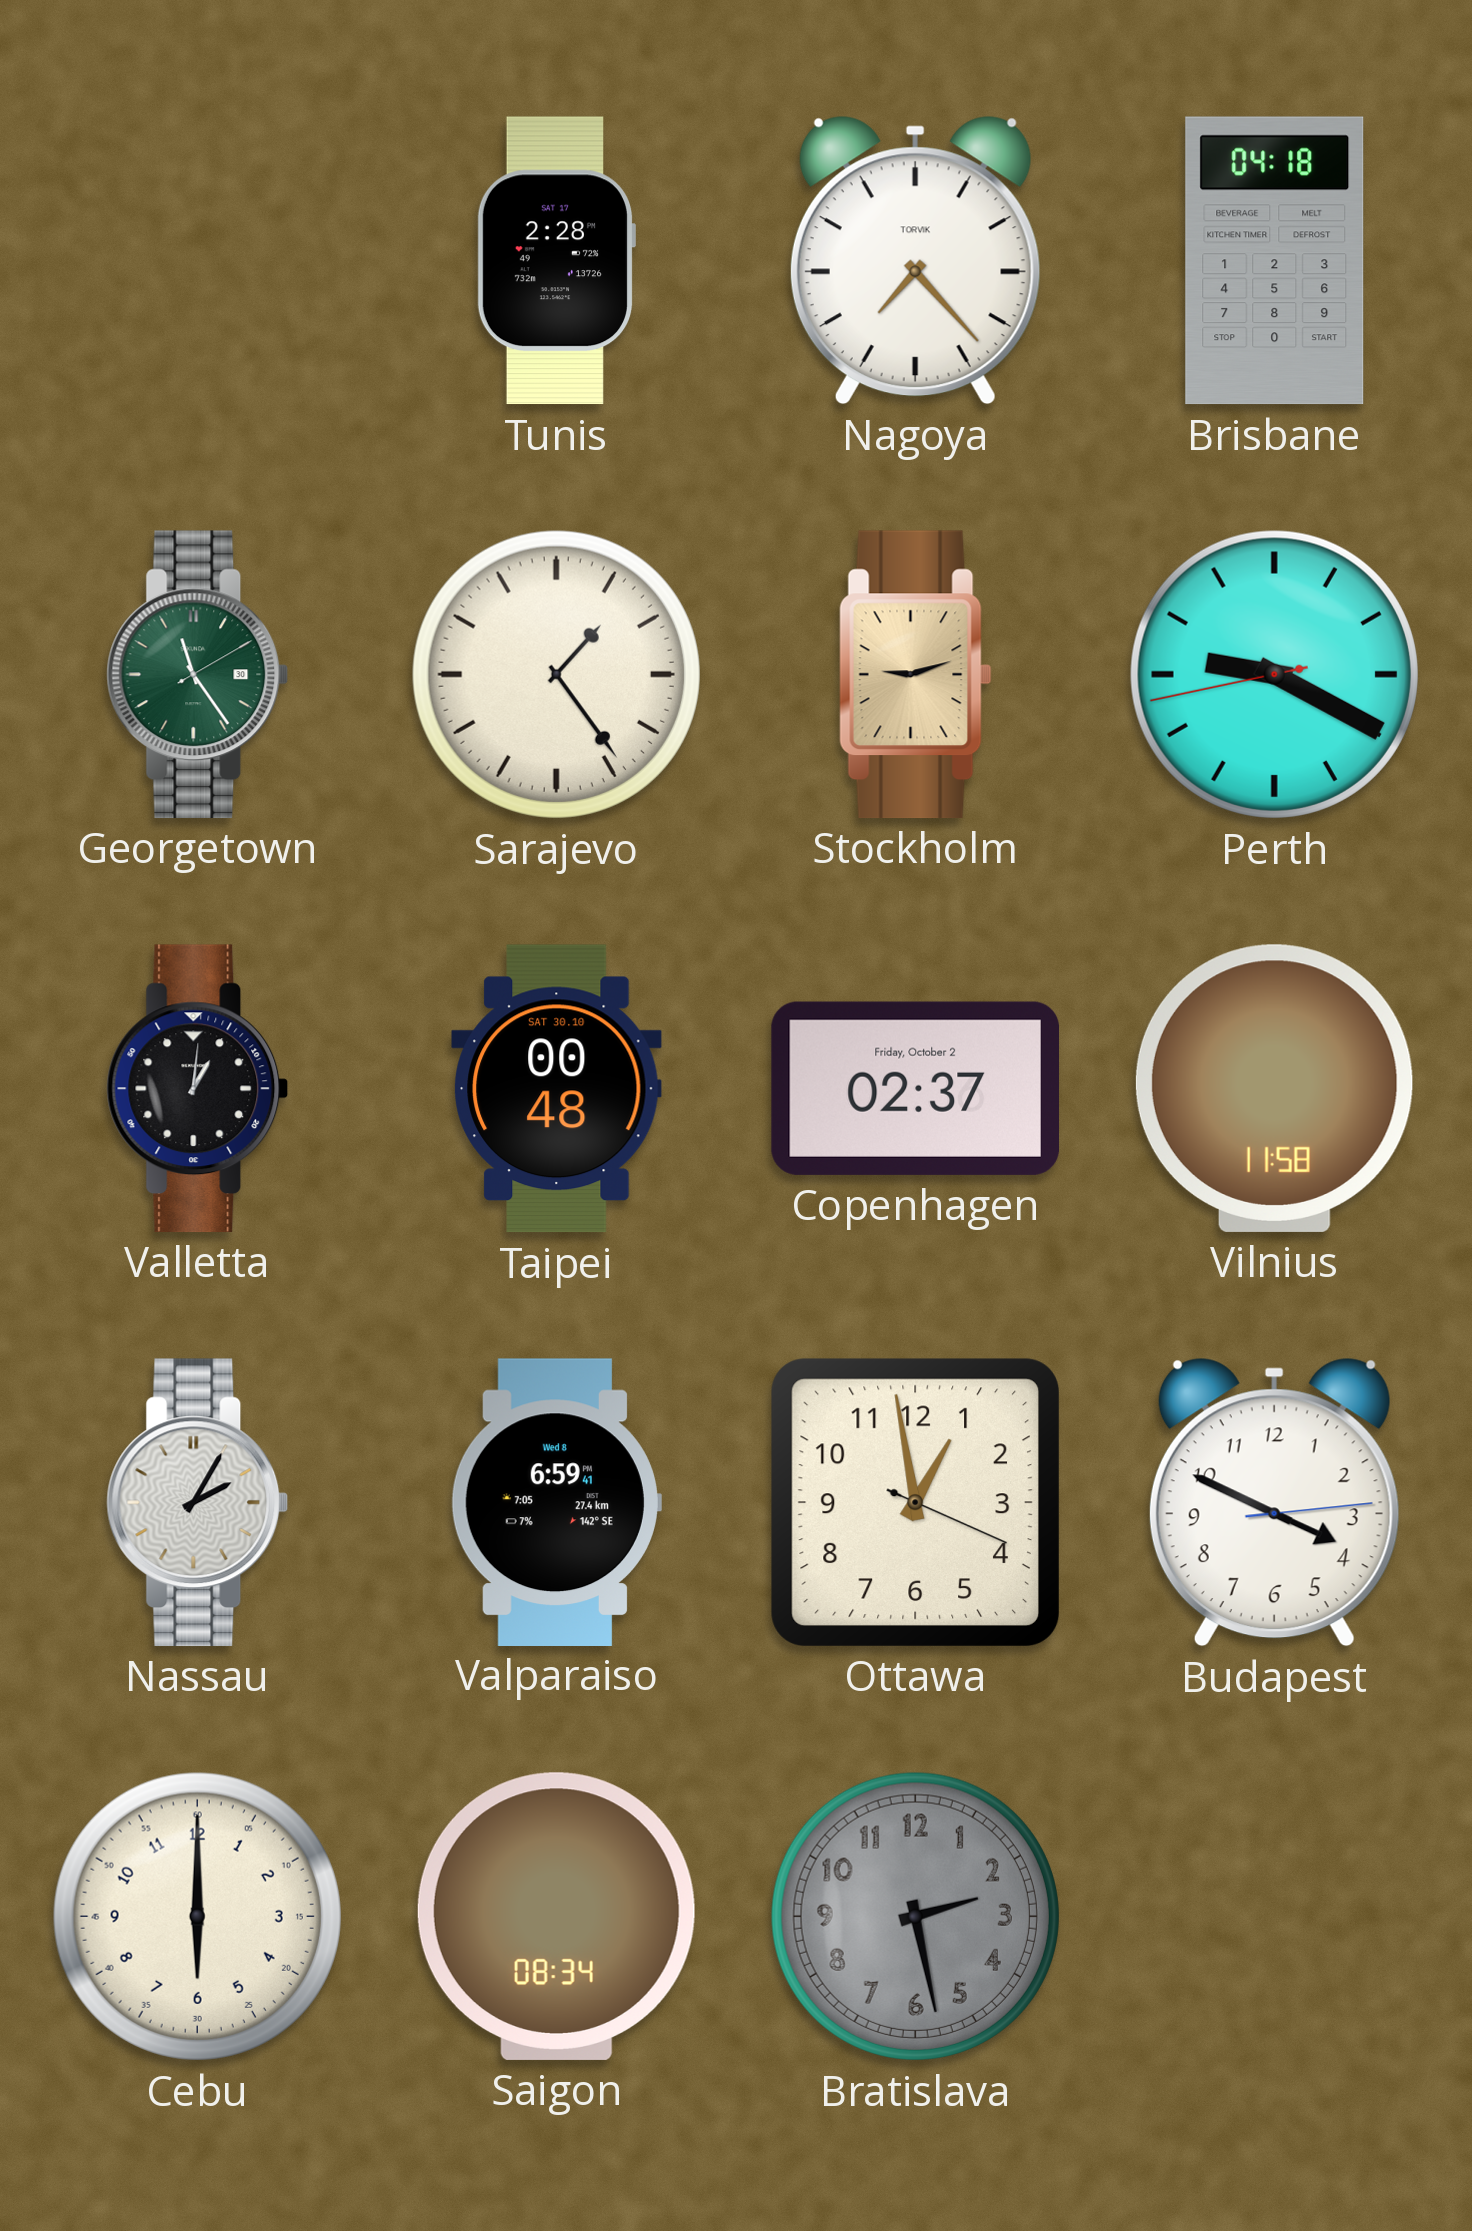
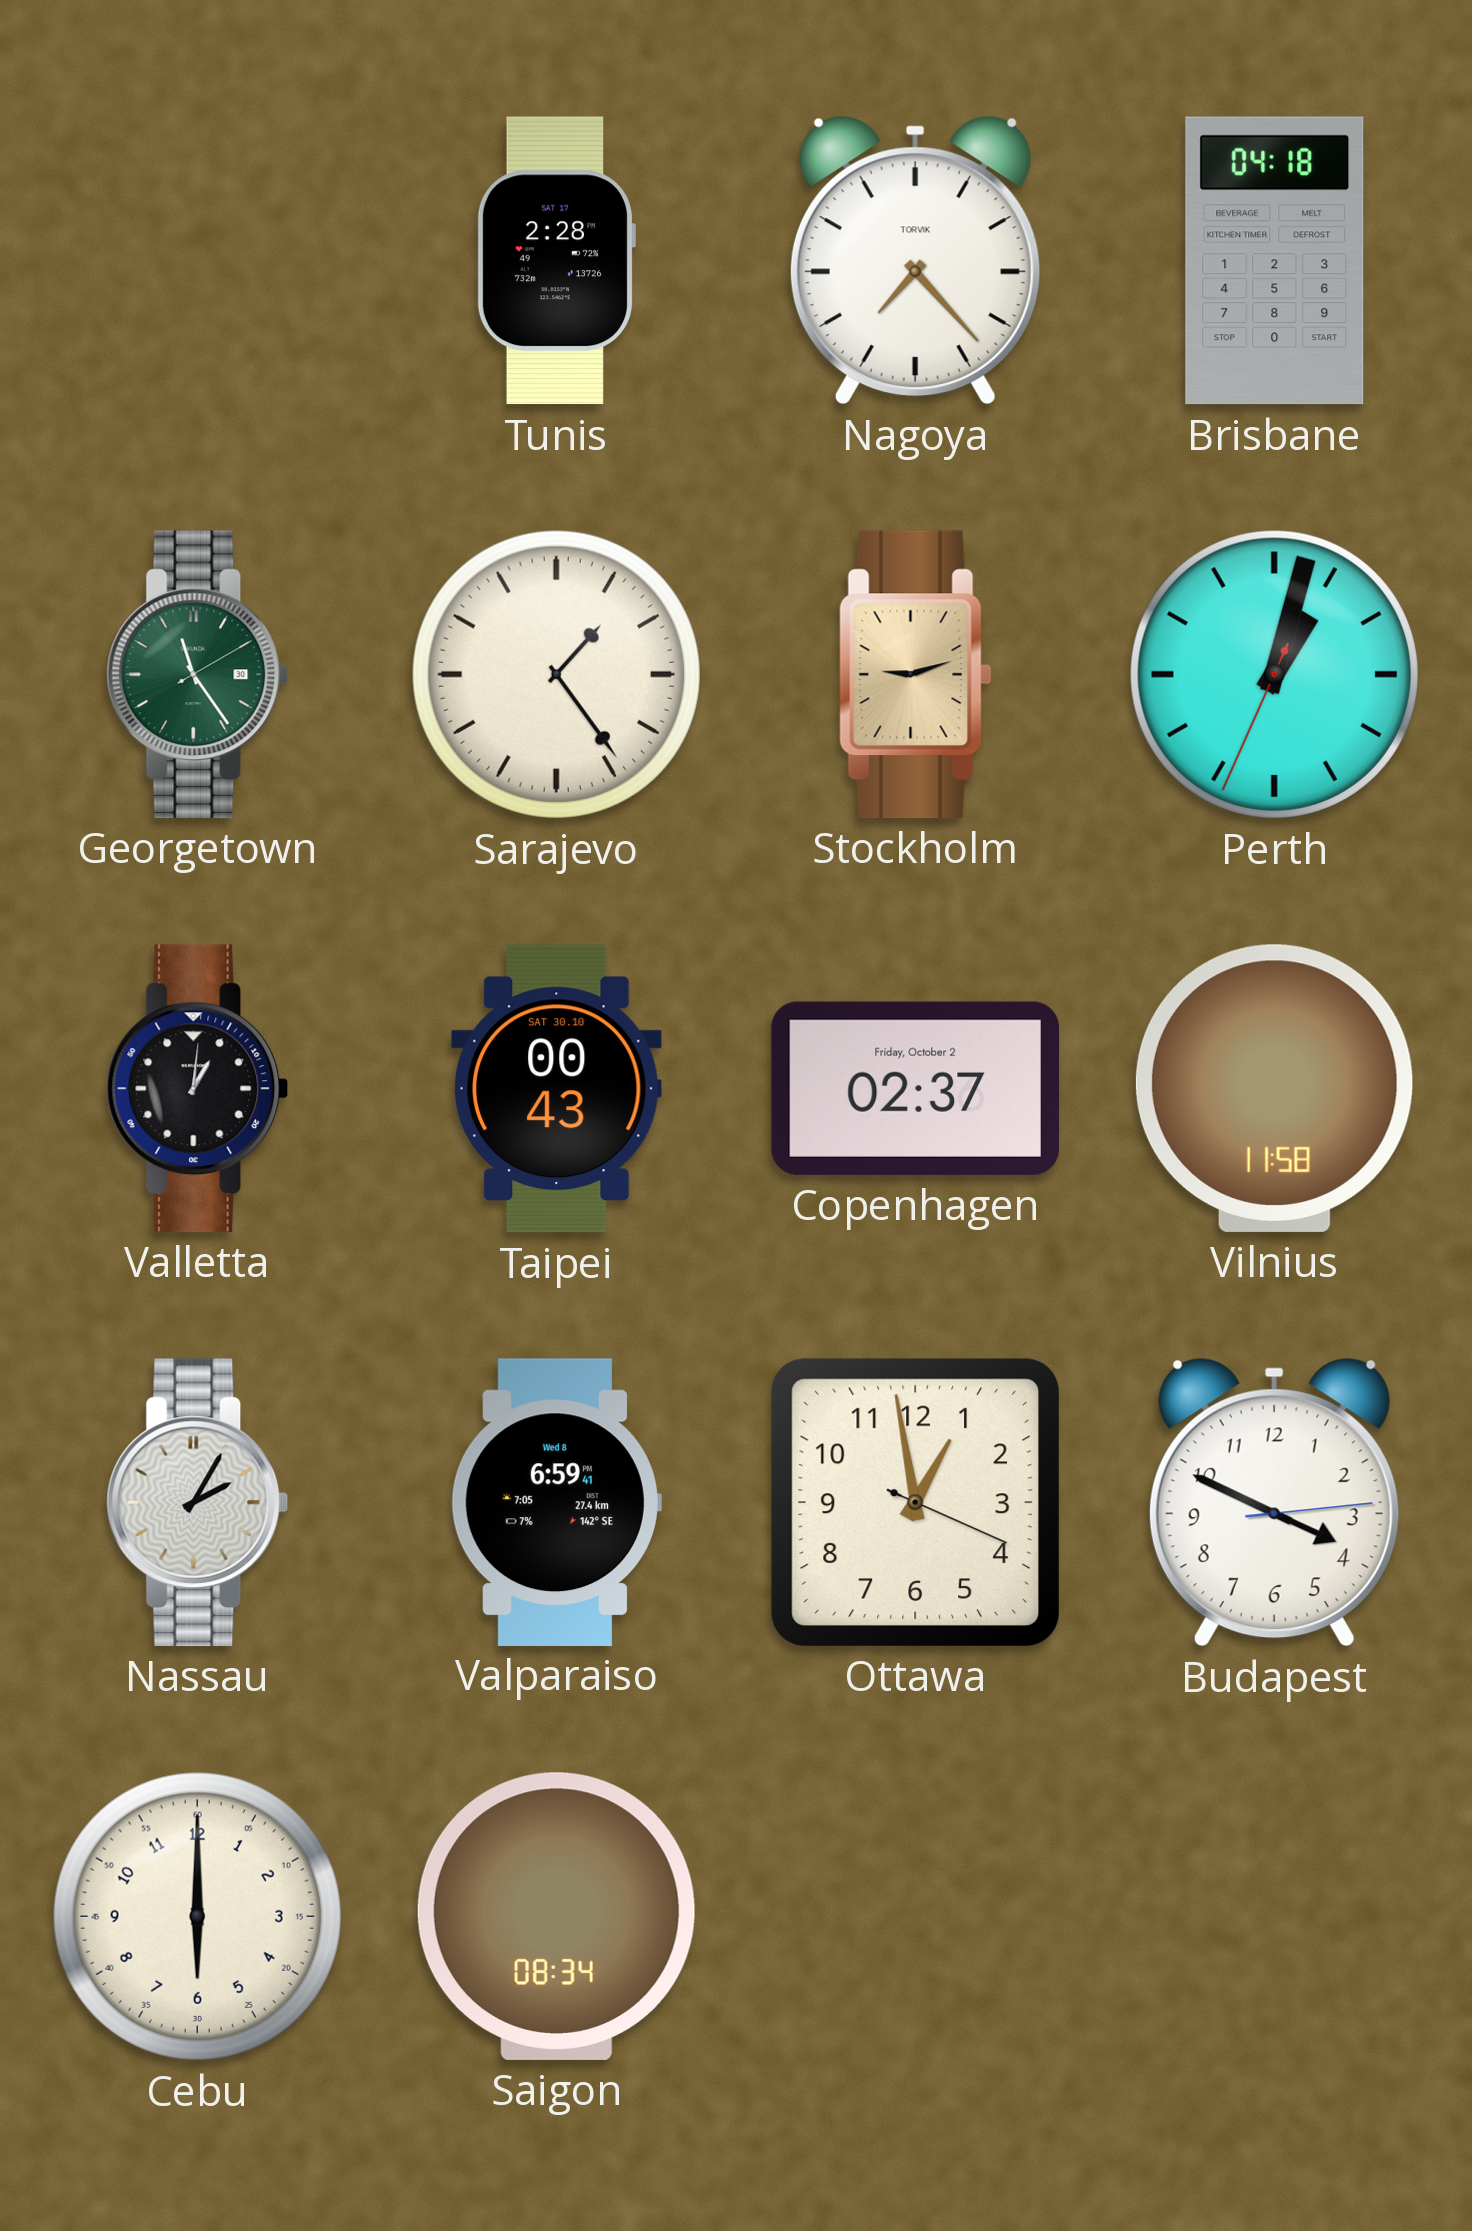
Perth: 9:19 -> 1:02 (1274, 674)
Taipei: 00:48 -> 00:43 (557, 1089)
Bratislava: 2:28 -> none (915, 1916)
